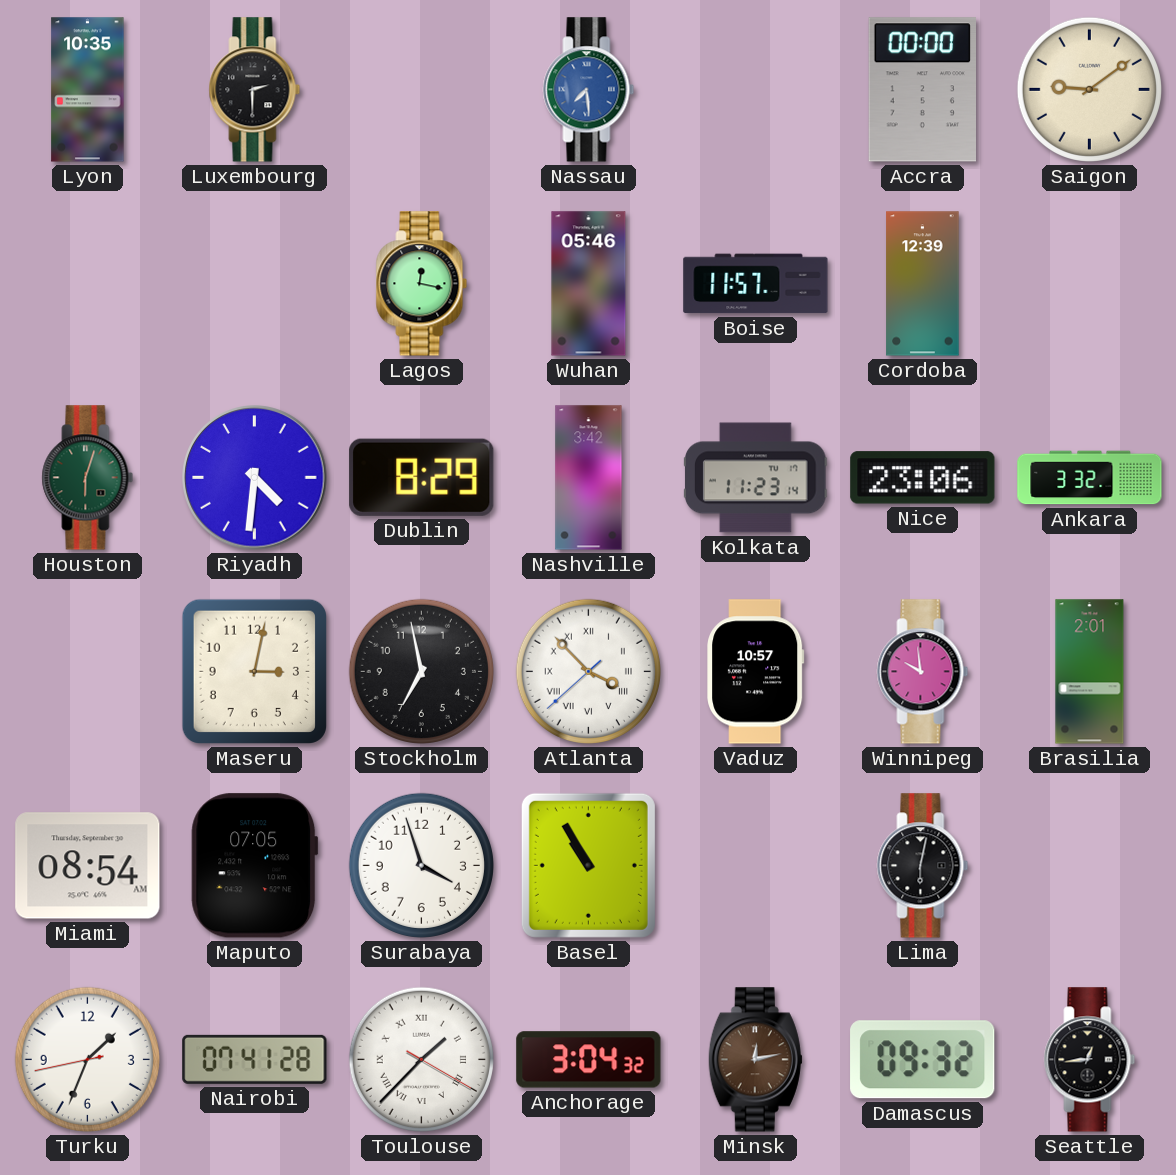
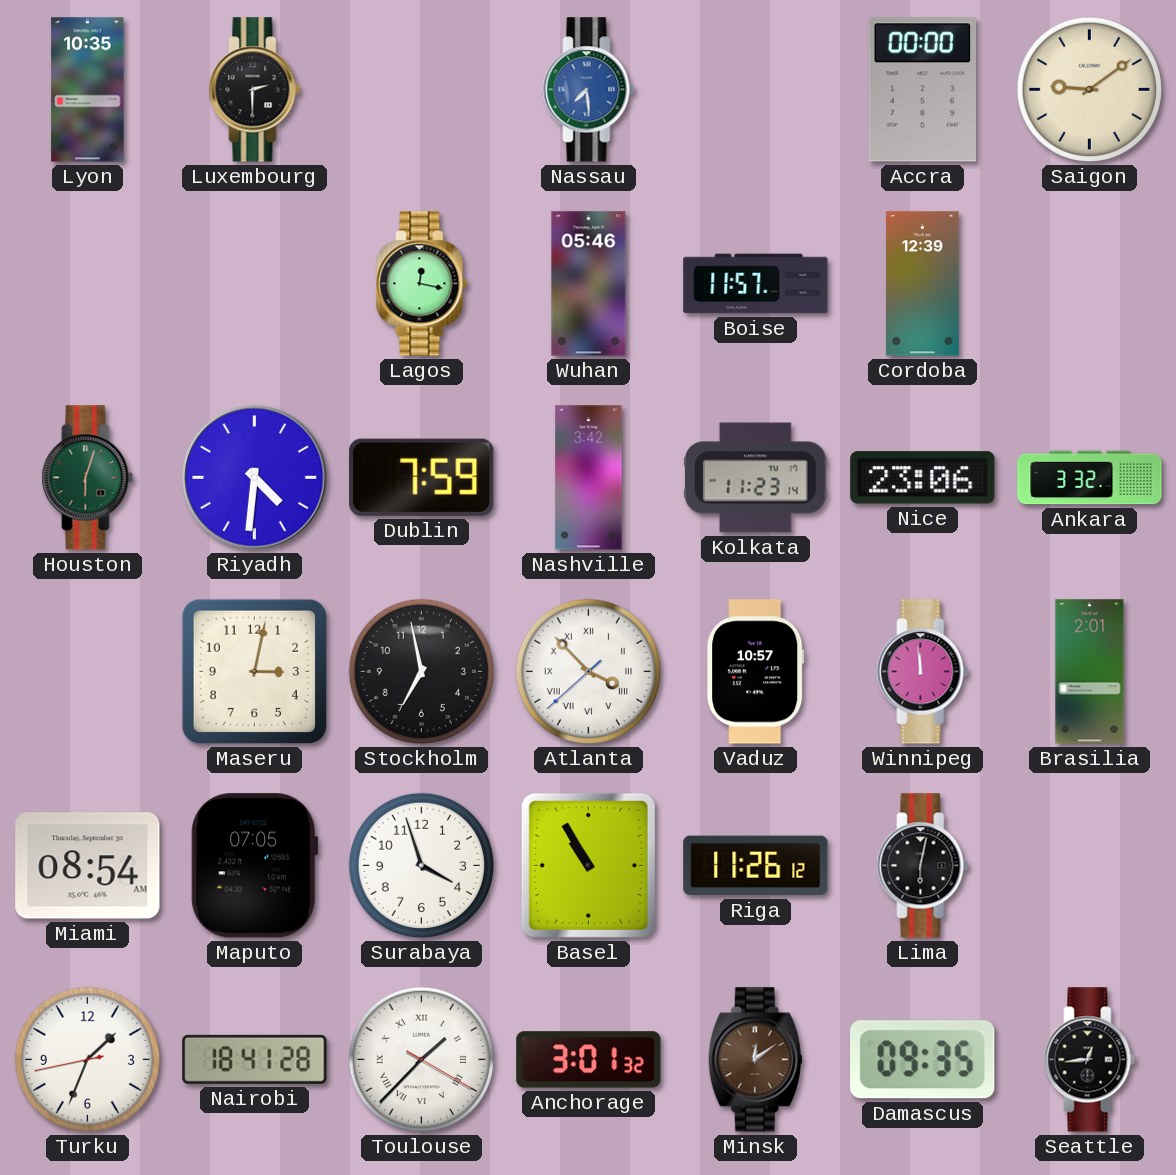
Dublin: 8:29 -> 7:59 (422, 477)
Winnipeg: 9:59 -> 11:59 (923, 672)
Riga: none -> 11:26 (756, 866)
Nairobi: 07:41 -> 18:41 (255, 1059)
Anchorage: 3:04 -> 3:01 (589, 1060)
Minsk: 12:13 -> 12:09 (755, 1060)
Damascus: 09:32 -> 09:35 (923, 1060)
